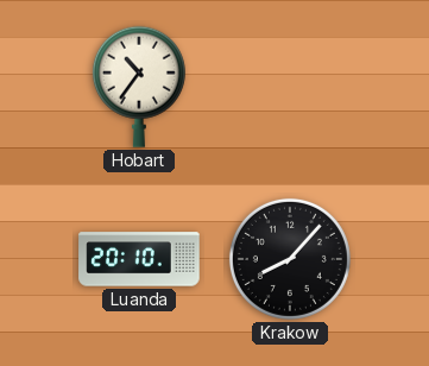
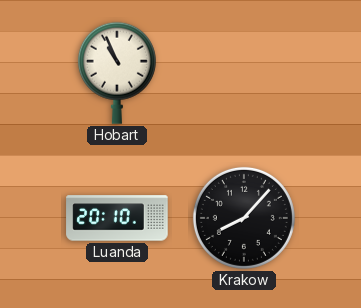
Hobart: 10:36 -> 10:56 (117, 73)
